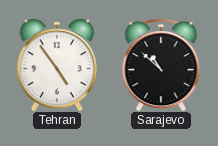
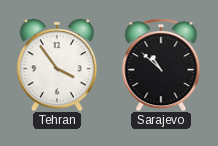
Tehran: 4:54 -> 3:54 (57, 65)
